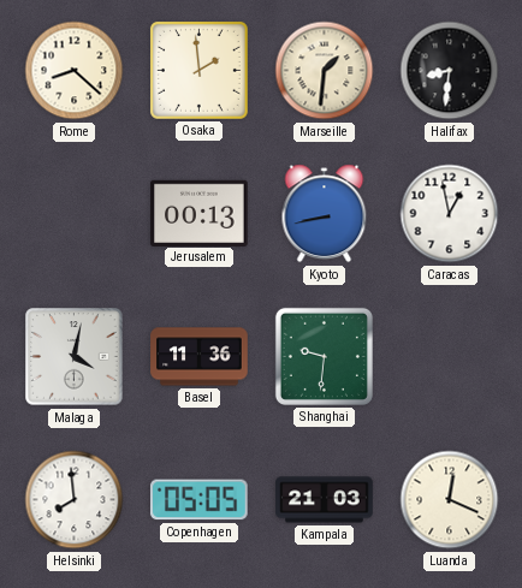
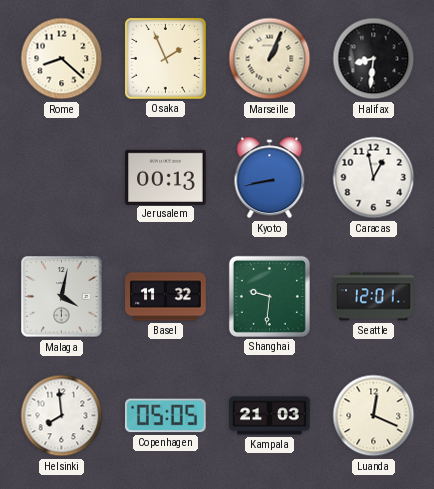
Osaka: 1:59 -> 1:56 (165, 58)
Marseille: 1:31 -> 1:04 (270, 59)
Basel: 11:36 -> 11:32 (166, 297)
Seattle: none -> 12:01 (374, 297)
